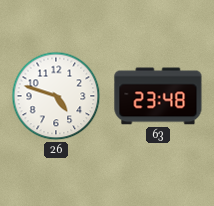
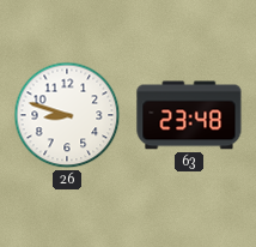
26: 4:48 -> 8:48 (67, 115)
